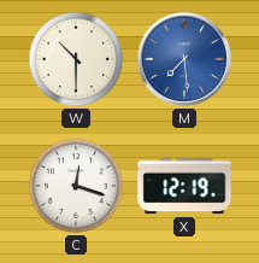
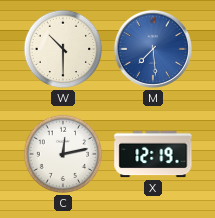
C: 12:18 -> 12:13 (63, 154)
